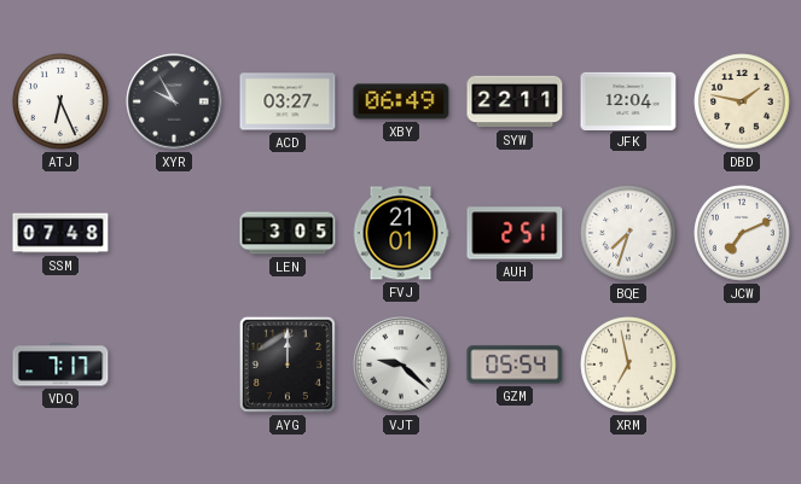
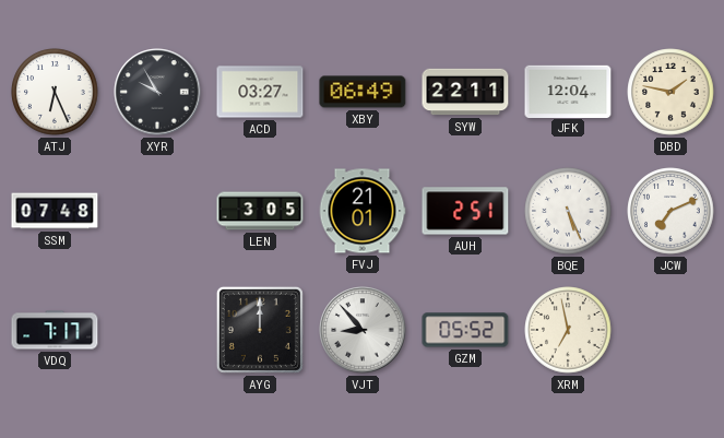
BQE: 7:33 -> 5:26 (568, 211)
VJT: 9:22 -> 8:53 (363, 330)
GZM: 05:54 -> 05:52 (465, 330)
